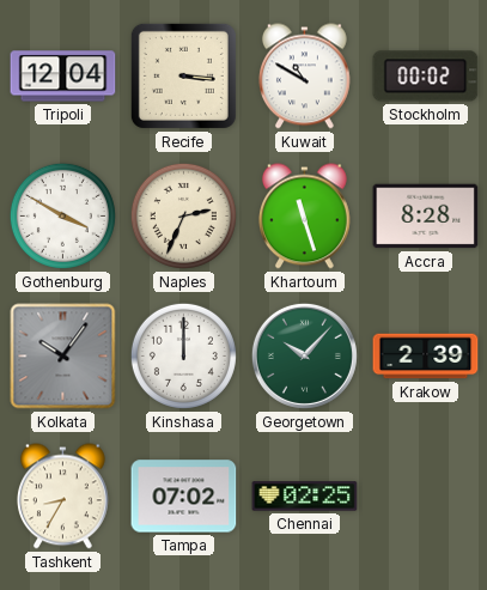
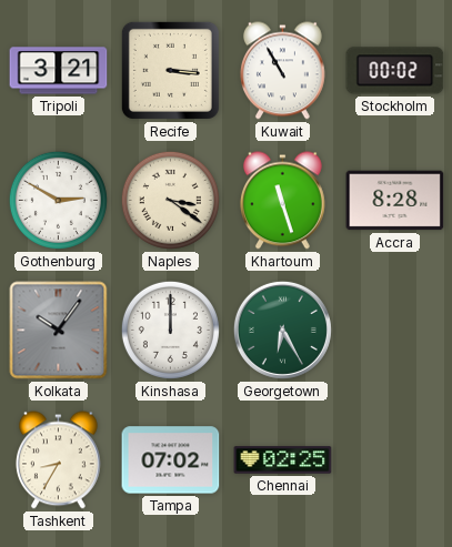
Tripoli: 12:04 -> 3:21 (59, 71)
Kuwait: 10:50 -> 10:55 (283, 71)
Gothenburg: 3:50 -> 2:50 (58, 200)
Naples: 2:34 -> 3:21 (170, 200)
Georgetown: 10:07 -> 6:25 (282, 330)
Krakow: 2:39 -> none (426, 357)
